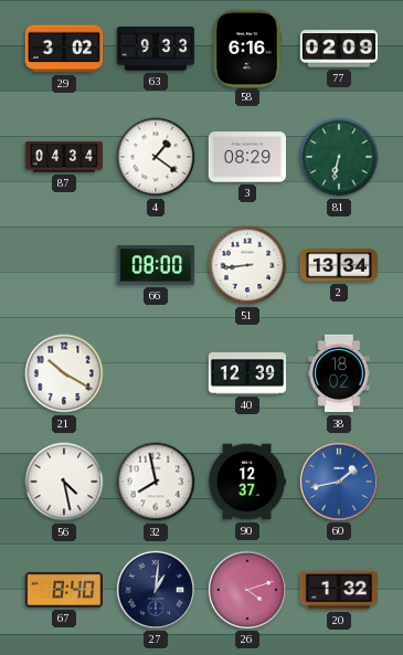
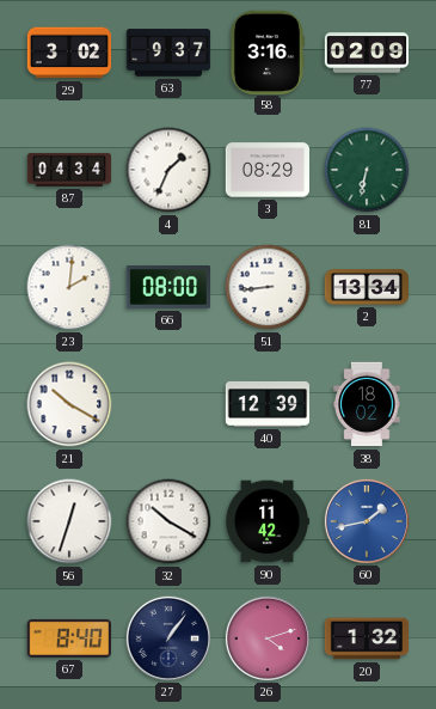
63: 9:33 -> 9:37 (168, 53)
58: 6:16 -> 3:16 (266, 51)
4: 1:21 -> 1:34 (168, 170)
23: none -> 2:01 (69, 287)
56: 4:28 -> 12:33 (69, 521)
32: 7:58 -> 10:20 (168, 521)
90: 12:37 -> 11:42 (266, 521)
27: 1:01 -> 1:06 (167, 637)
